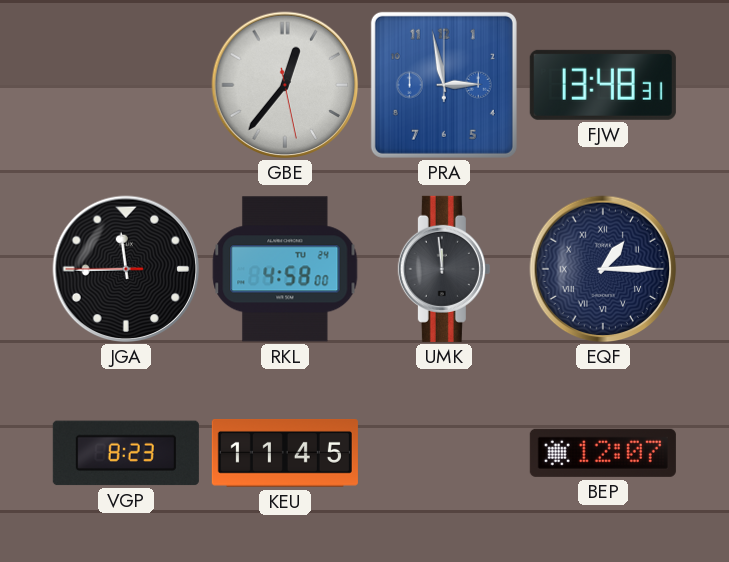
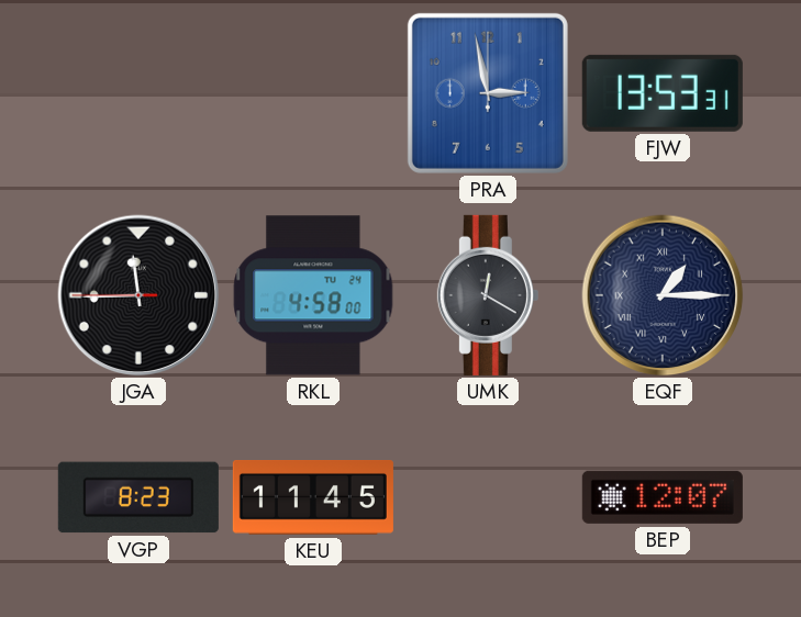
GBE: 12:36 -> none (285, 85)
FJW: 13:48 -> 13:53 (663, 93)
UMK: 11:59 -> 12:20 (488, 295)
